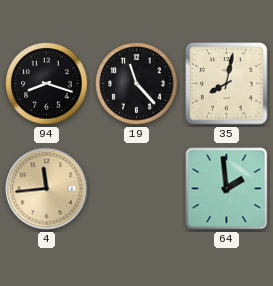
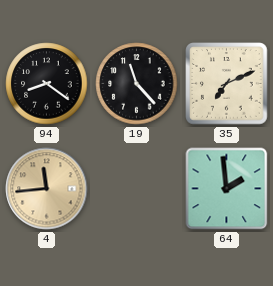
94: 8:18 -> 8:21 (47, 84)
35: 8:02 -> 7:11 (227, 84)
